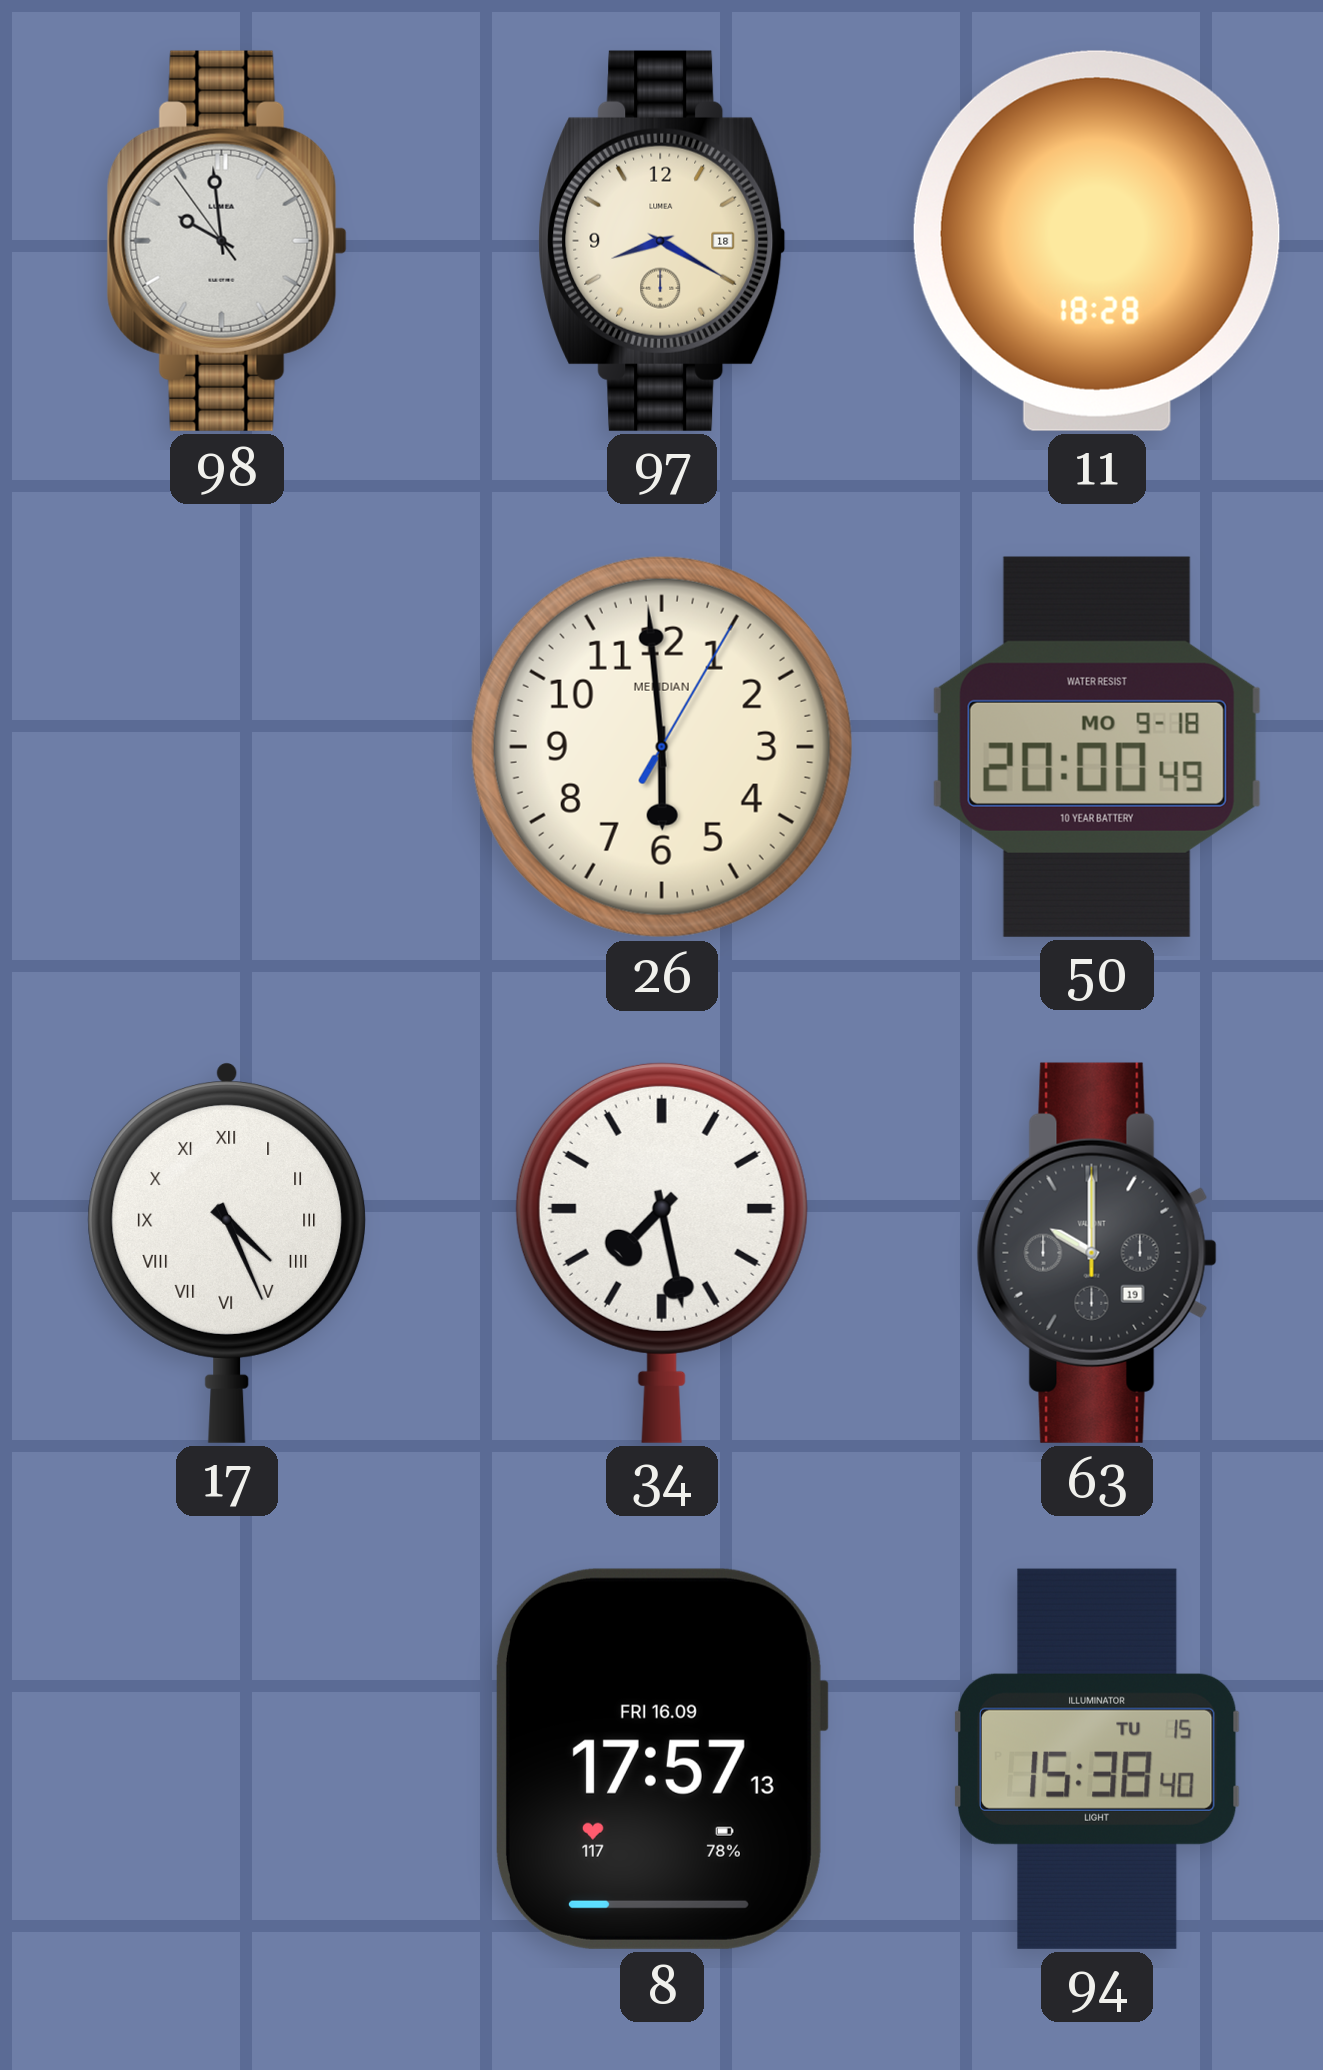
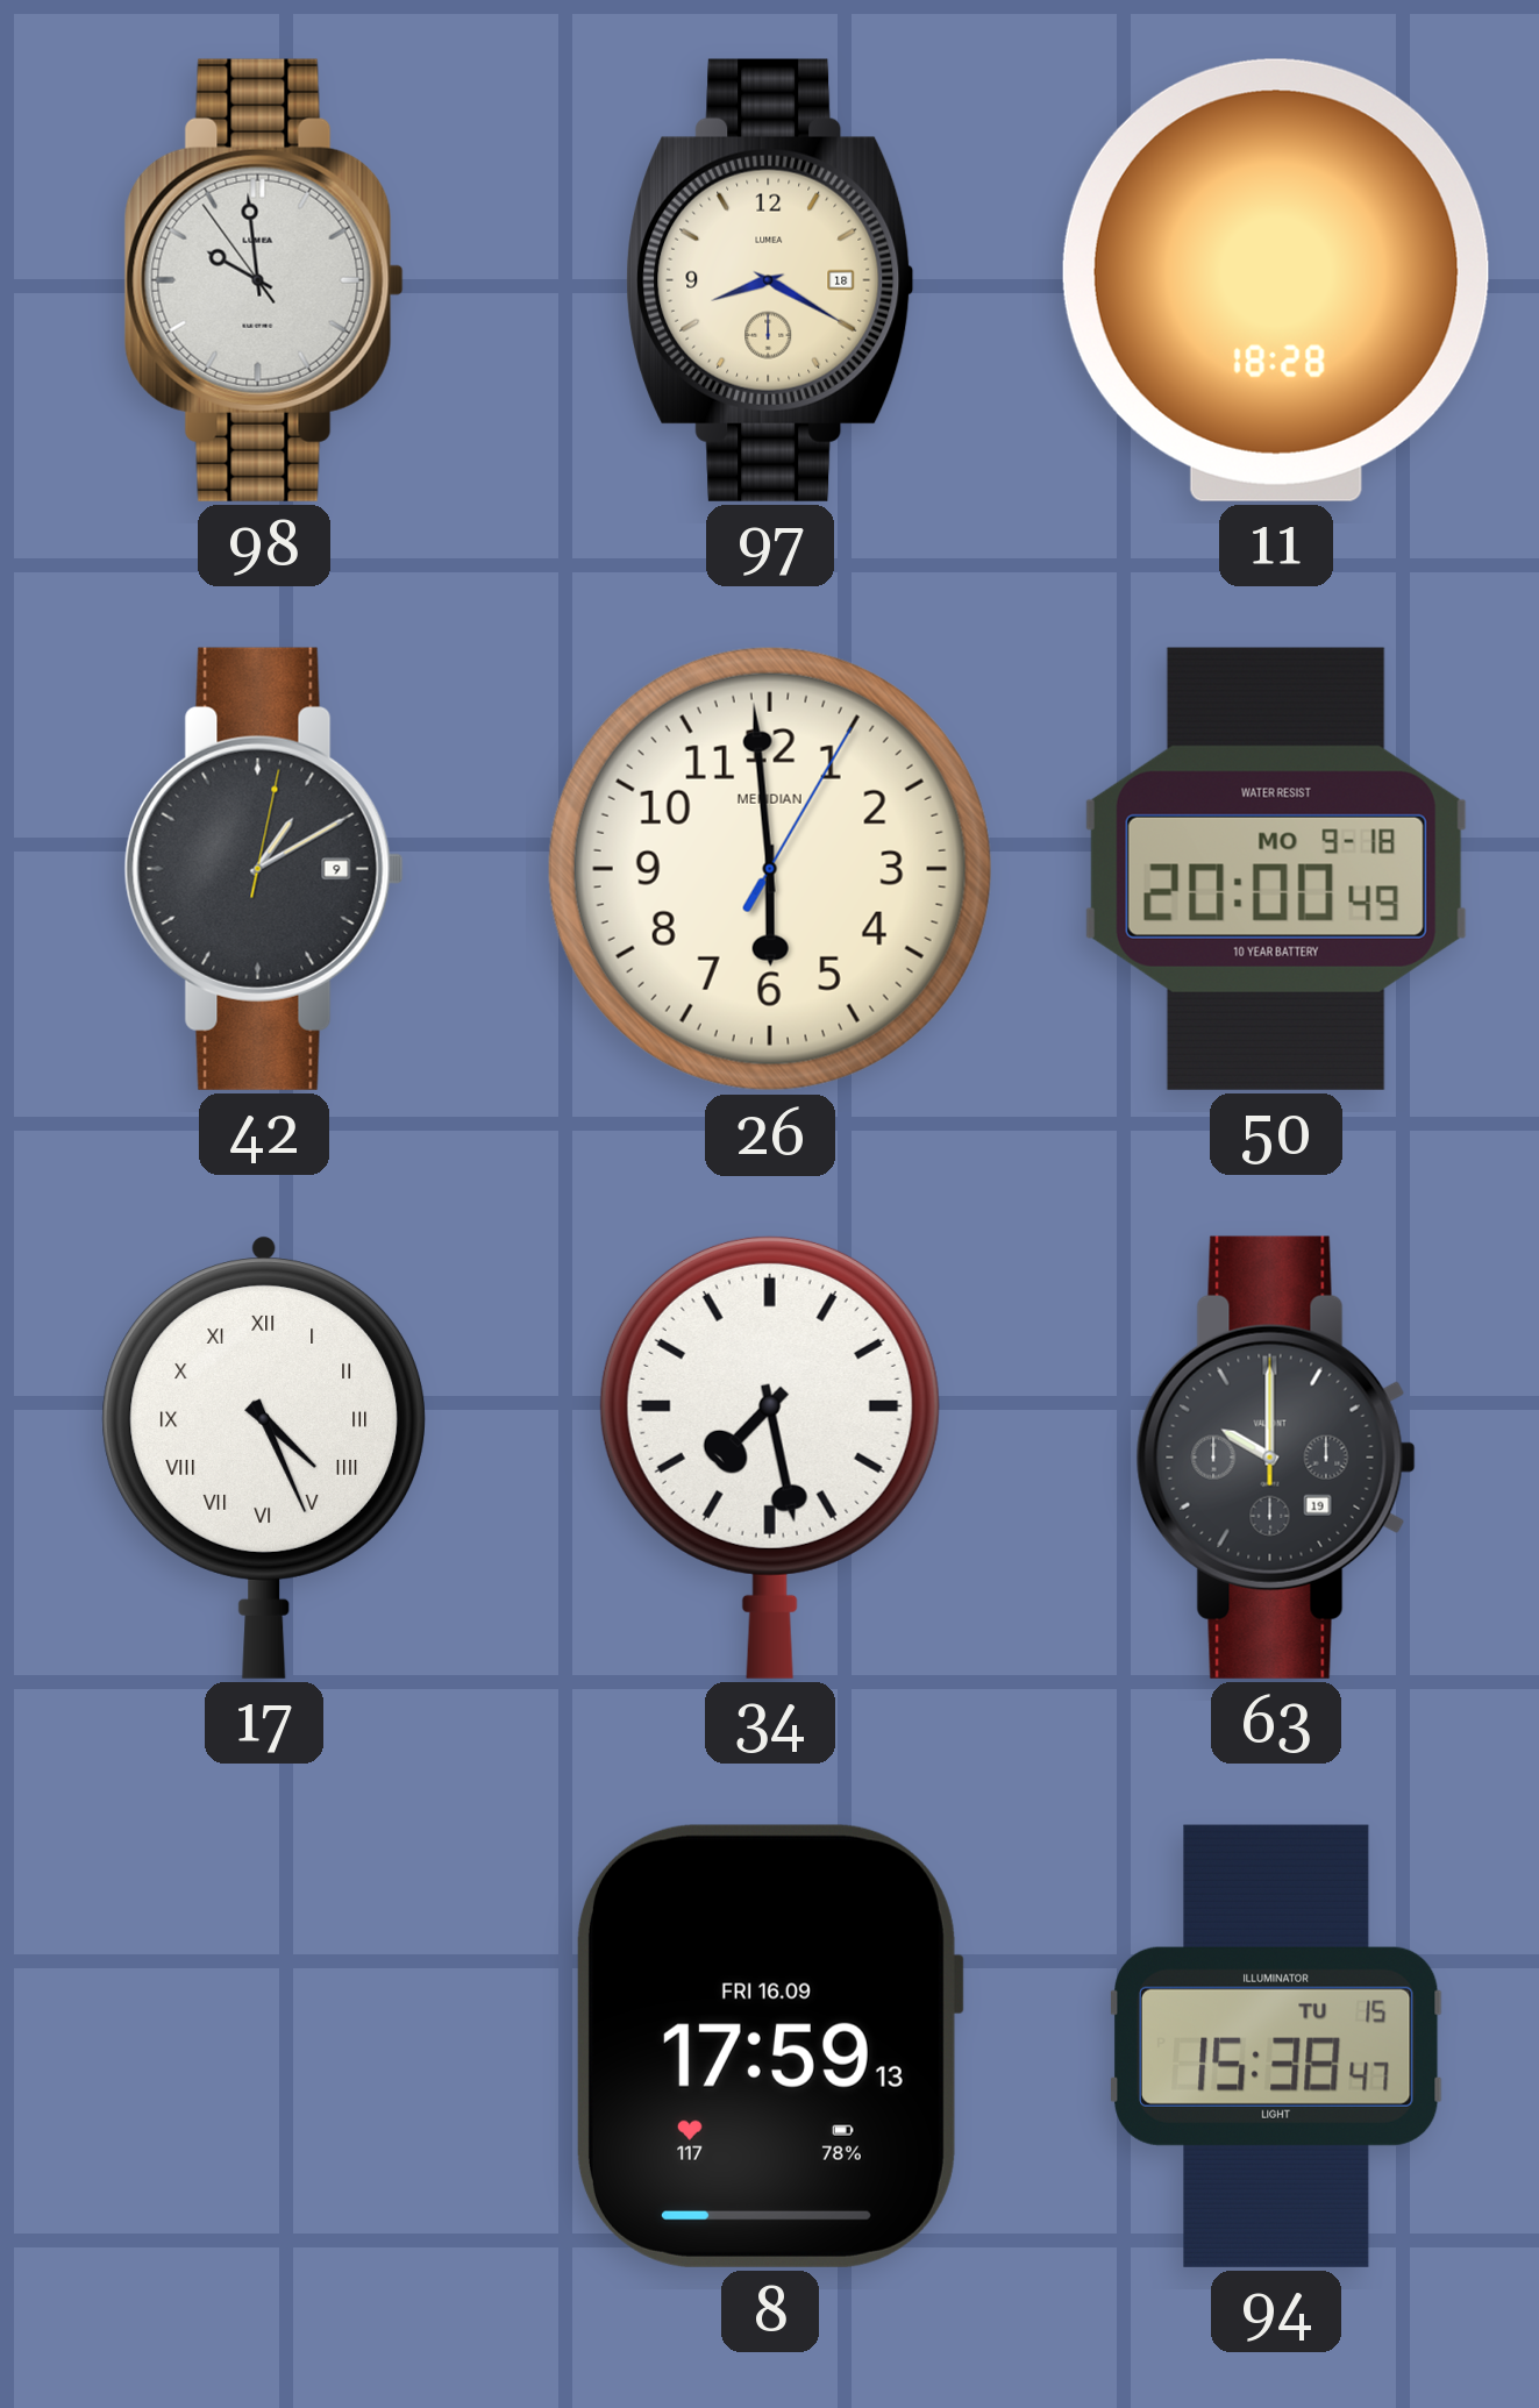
42: none -> 1:10 (264, 869)
8: 17:57 -> 17:59 (769, 2046)
94: 15:38:40 -> 15:38:47 (1276, 2046)
